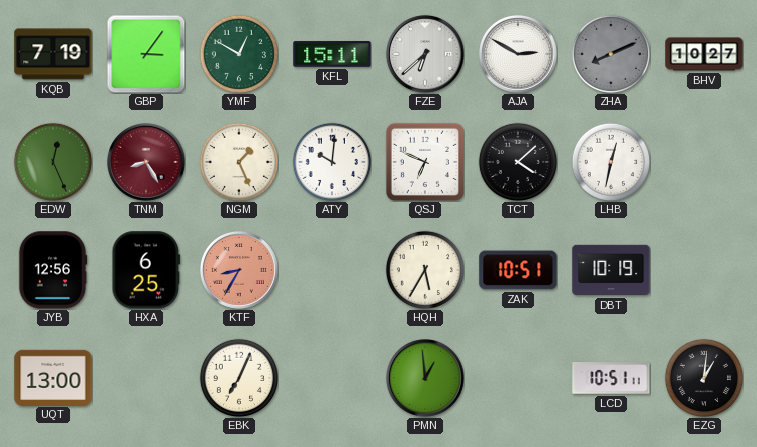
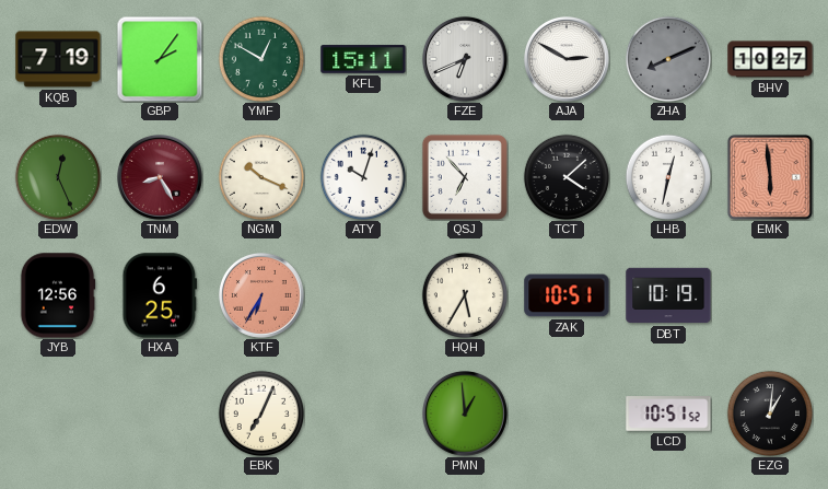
GBP: 3:06 -> 2:06 (160, 59)
FZE: 6:38 -> 6:41 (465, 59)
NGM: 1:26 -> 10:19 (260, 176)
ATY: 10:01 -> 10:03 (362, 176)
QSJ: 6:49 -> 6:53 (465, 177)
EMK: none -> 5:59 (770, 177)
KTF: 8:35 -> 6:35 (261, 295)
UQT: 13:00 -> none (53, 377)
LCD: 10:51:11 -> 10:51:52 (668, 414)
